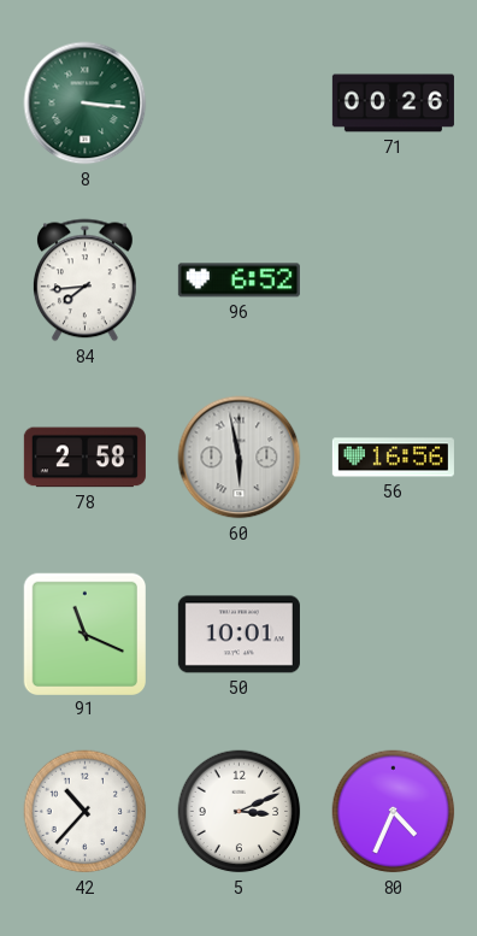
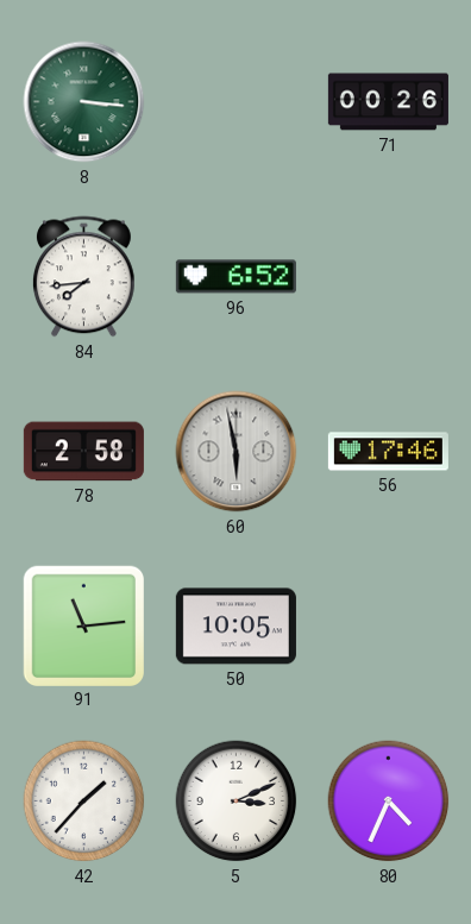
56: 16:56 -> 17:46 (388, 452)
91: 11:19 -> 11:14 (83, 626)
50: 10:01 -> 10:05 (235, 627)
42: 10:37 -> 1:37 (84, 802)
